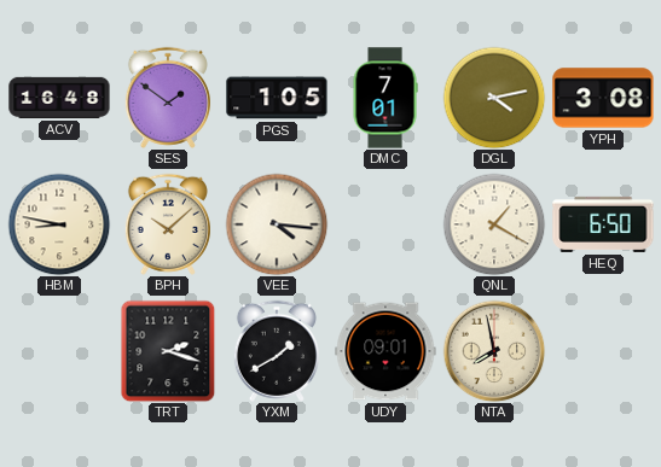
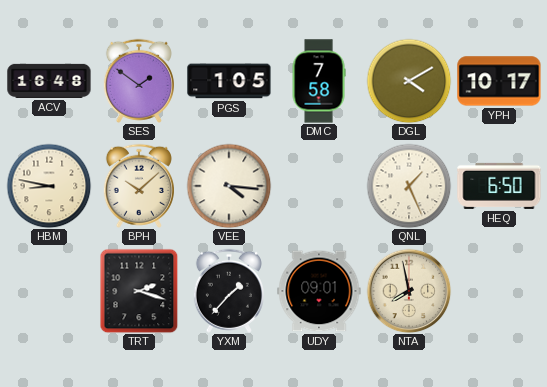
DMC: 7:01 -> 7:58 (319, 81)
DGL: 4:13 -> 4:10 (409, 81)
YPH: 3:08 -> 10:17 (499, 81)
QNL: 1:20 -> 1:26 (409, 186)
YXM: 1:40 -> 1:37 (229, 291)
